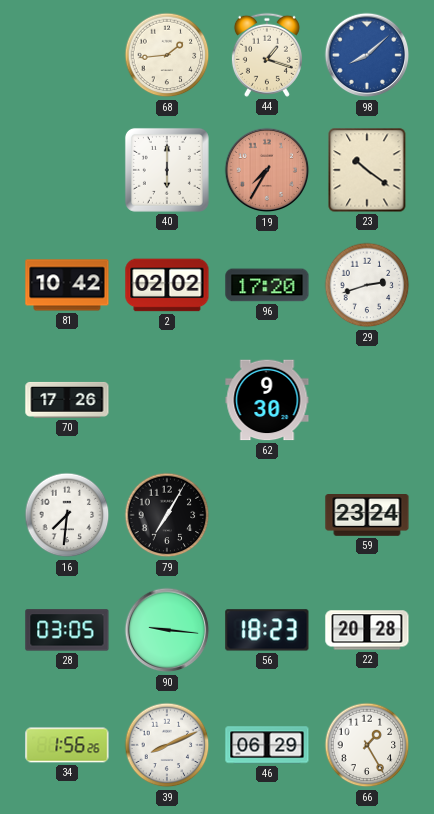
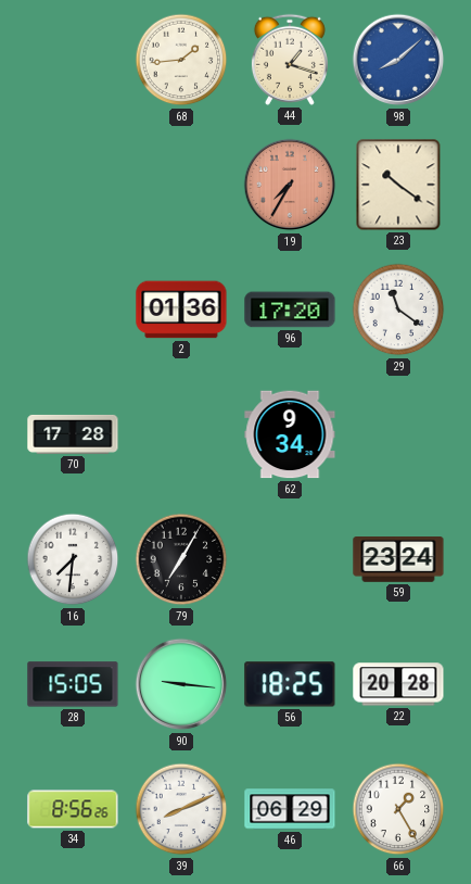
40: 6:00 -> none (167, 170)
81: 10:42 -> none (67, 285)
2: 02:02 -> 01:36 (181, 310)
29: 2:42 -> 11:21 (398, 310)
70: 17:26 -> 17:28 (73, 434)
62: 9:30 -> 9:34 (290, 434)
28: 03:05 -> 15:05 (73, 684)
56: 18:23 -> 18:25 (290, 684)
34: 1:56 -> 8:56 (73, 809)
